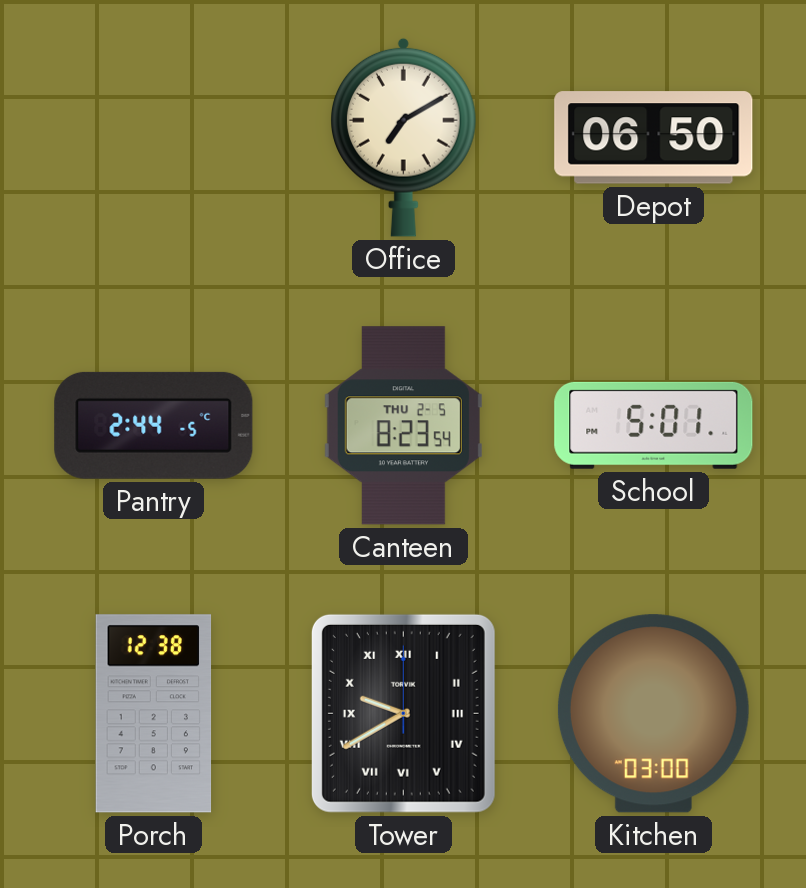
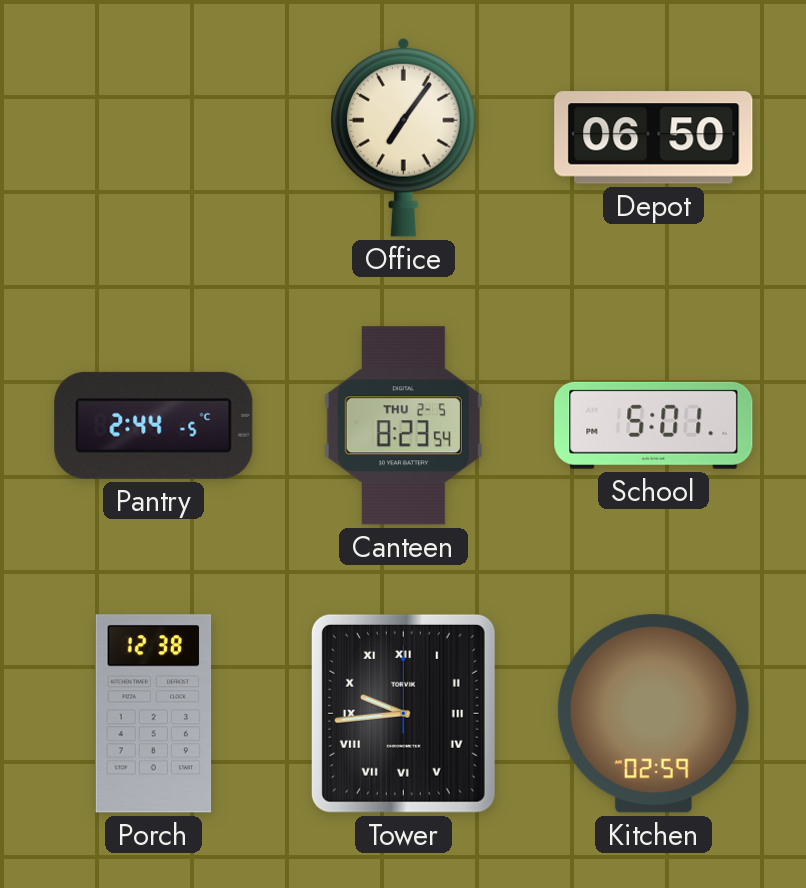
Office: 7:10 -> 7:06 (404, 137)
Tower: 9:40 -> 9:44 (403, 713)
Kitchen: 03:00 -> 02:59 (653, 714)
